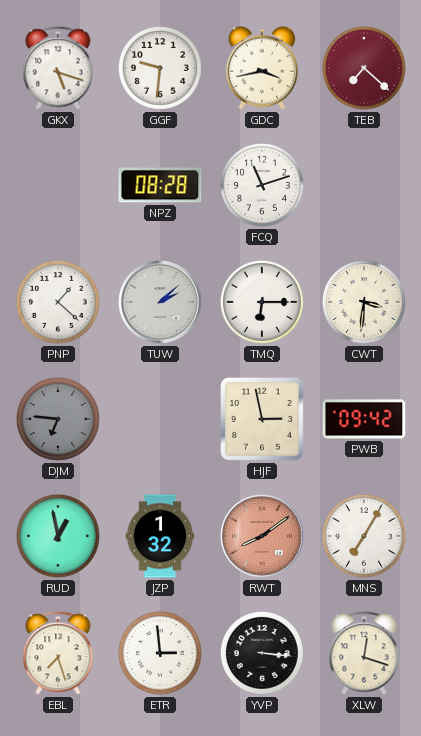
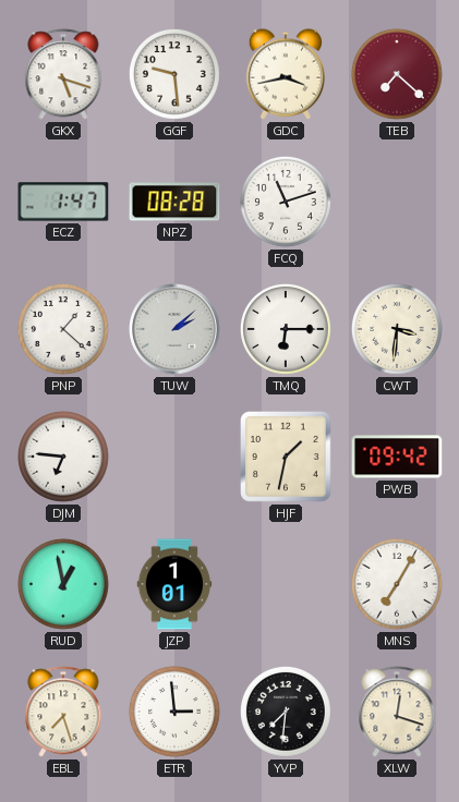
GGF: 9:31 -> 9:29 (176, 75)
ECZ: none -> 1:47 (63, 202)
DJM dial: grey -> white (64, 458)
HJF: 2:58 -> 1:32 (287, 458)
JZP: 1:32 -> 1:01 (174, 584)
RWT: 8:09 -> none (262, 536)
YVP: 3:16 -> 7:31 (287, 713)
